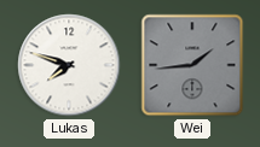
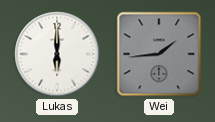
Lukas: 7:48 -> 6:00 (57, 54)
